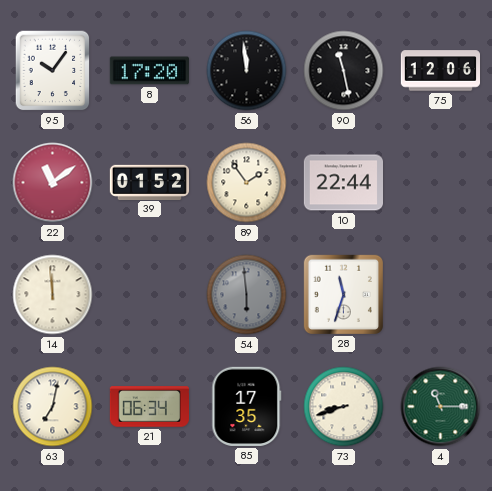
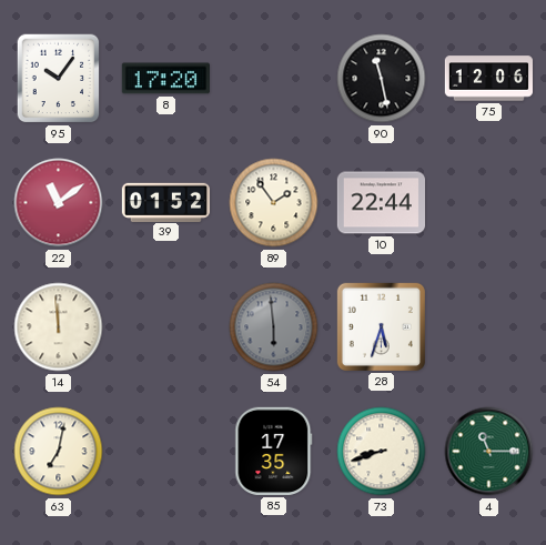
56: 11:59 -> none (247, 71)
28: 11:33 -> 5:33 (381, 326)
21: 06:34 -> none (149, 407)
